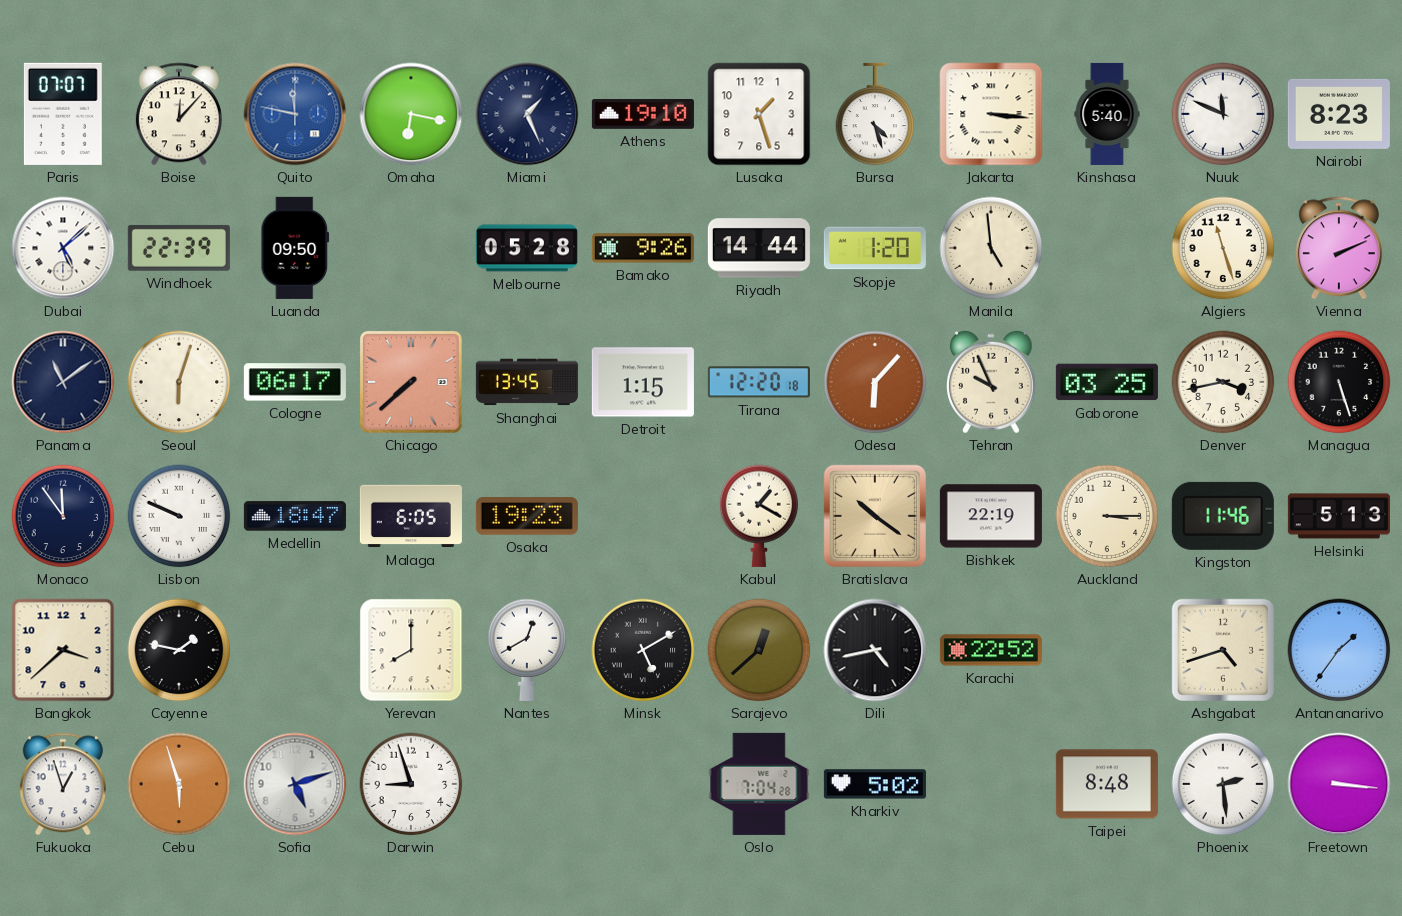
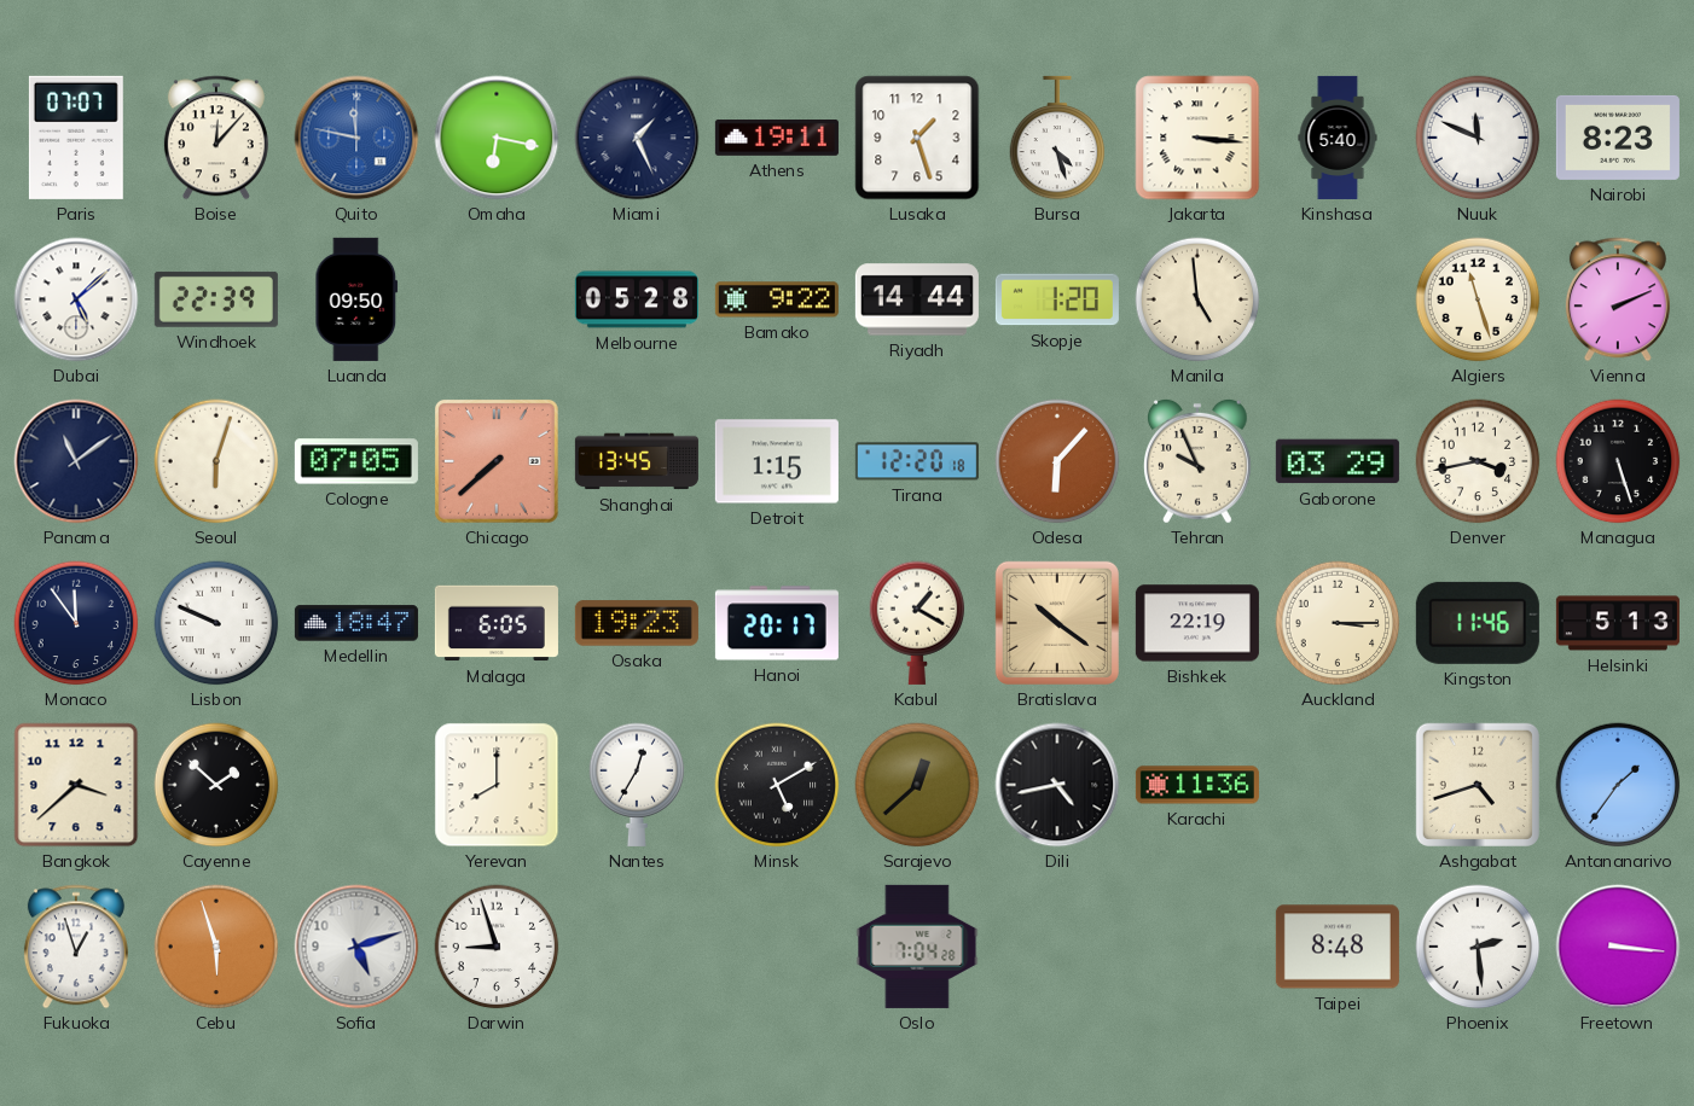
Athens: 19:10 -> 19:11 (777, 139)
Bamako: 9:26 -> 9:22 (777, 299)
Cologne: 06:17 -> 07:05 (356, 461)
Gaborone: 03:25 -> 03:29 (1338, 461)
Hanoi: none -> 20:17 (777, 623)
Cayenne: 1:47 -> 1:52 (216, 785)
Nantes: 12:40 -> 12:35 (637, 785)
Karachi: 22:52 -> 11:36 (1197, 785)
Kharkiv: 5:02 -> none (875, 784)
